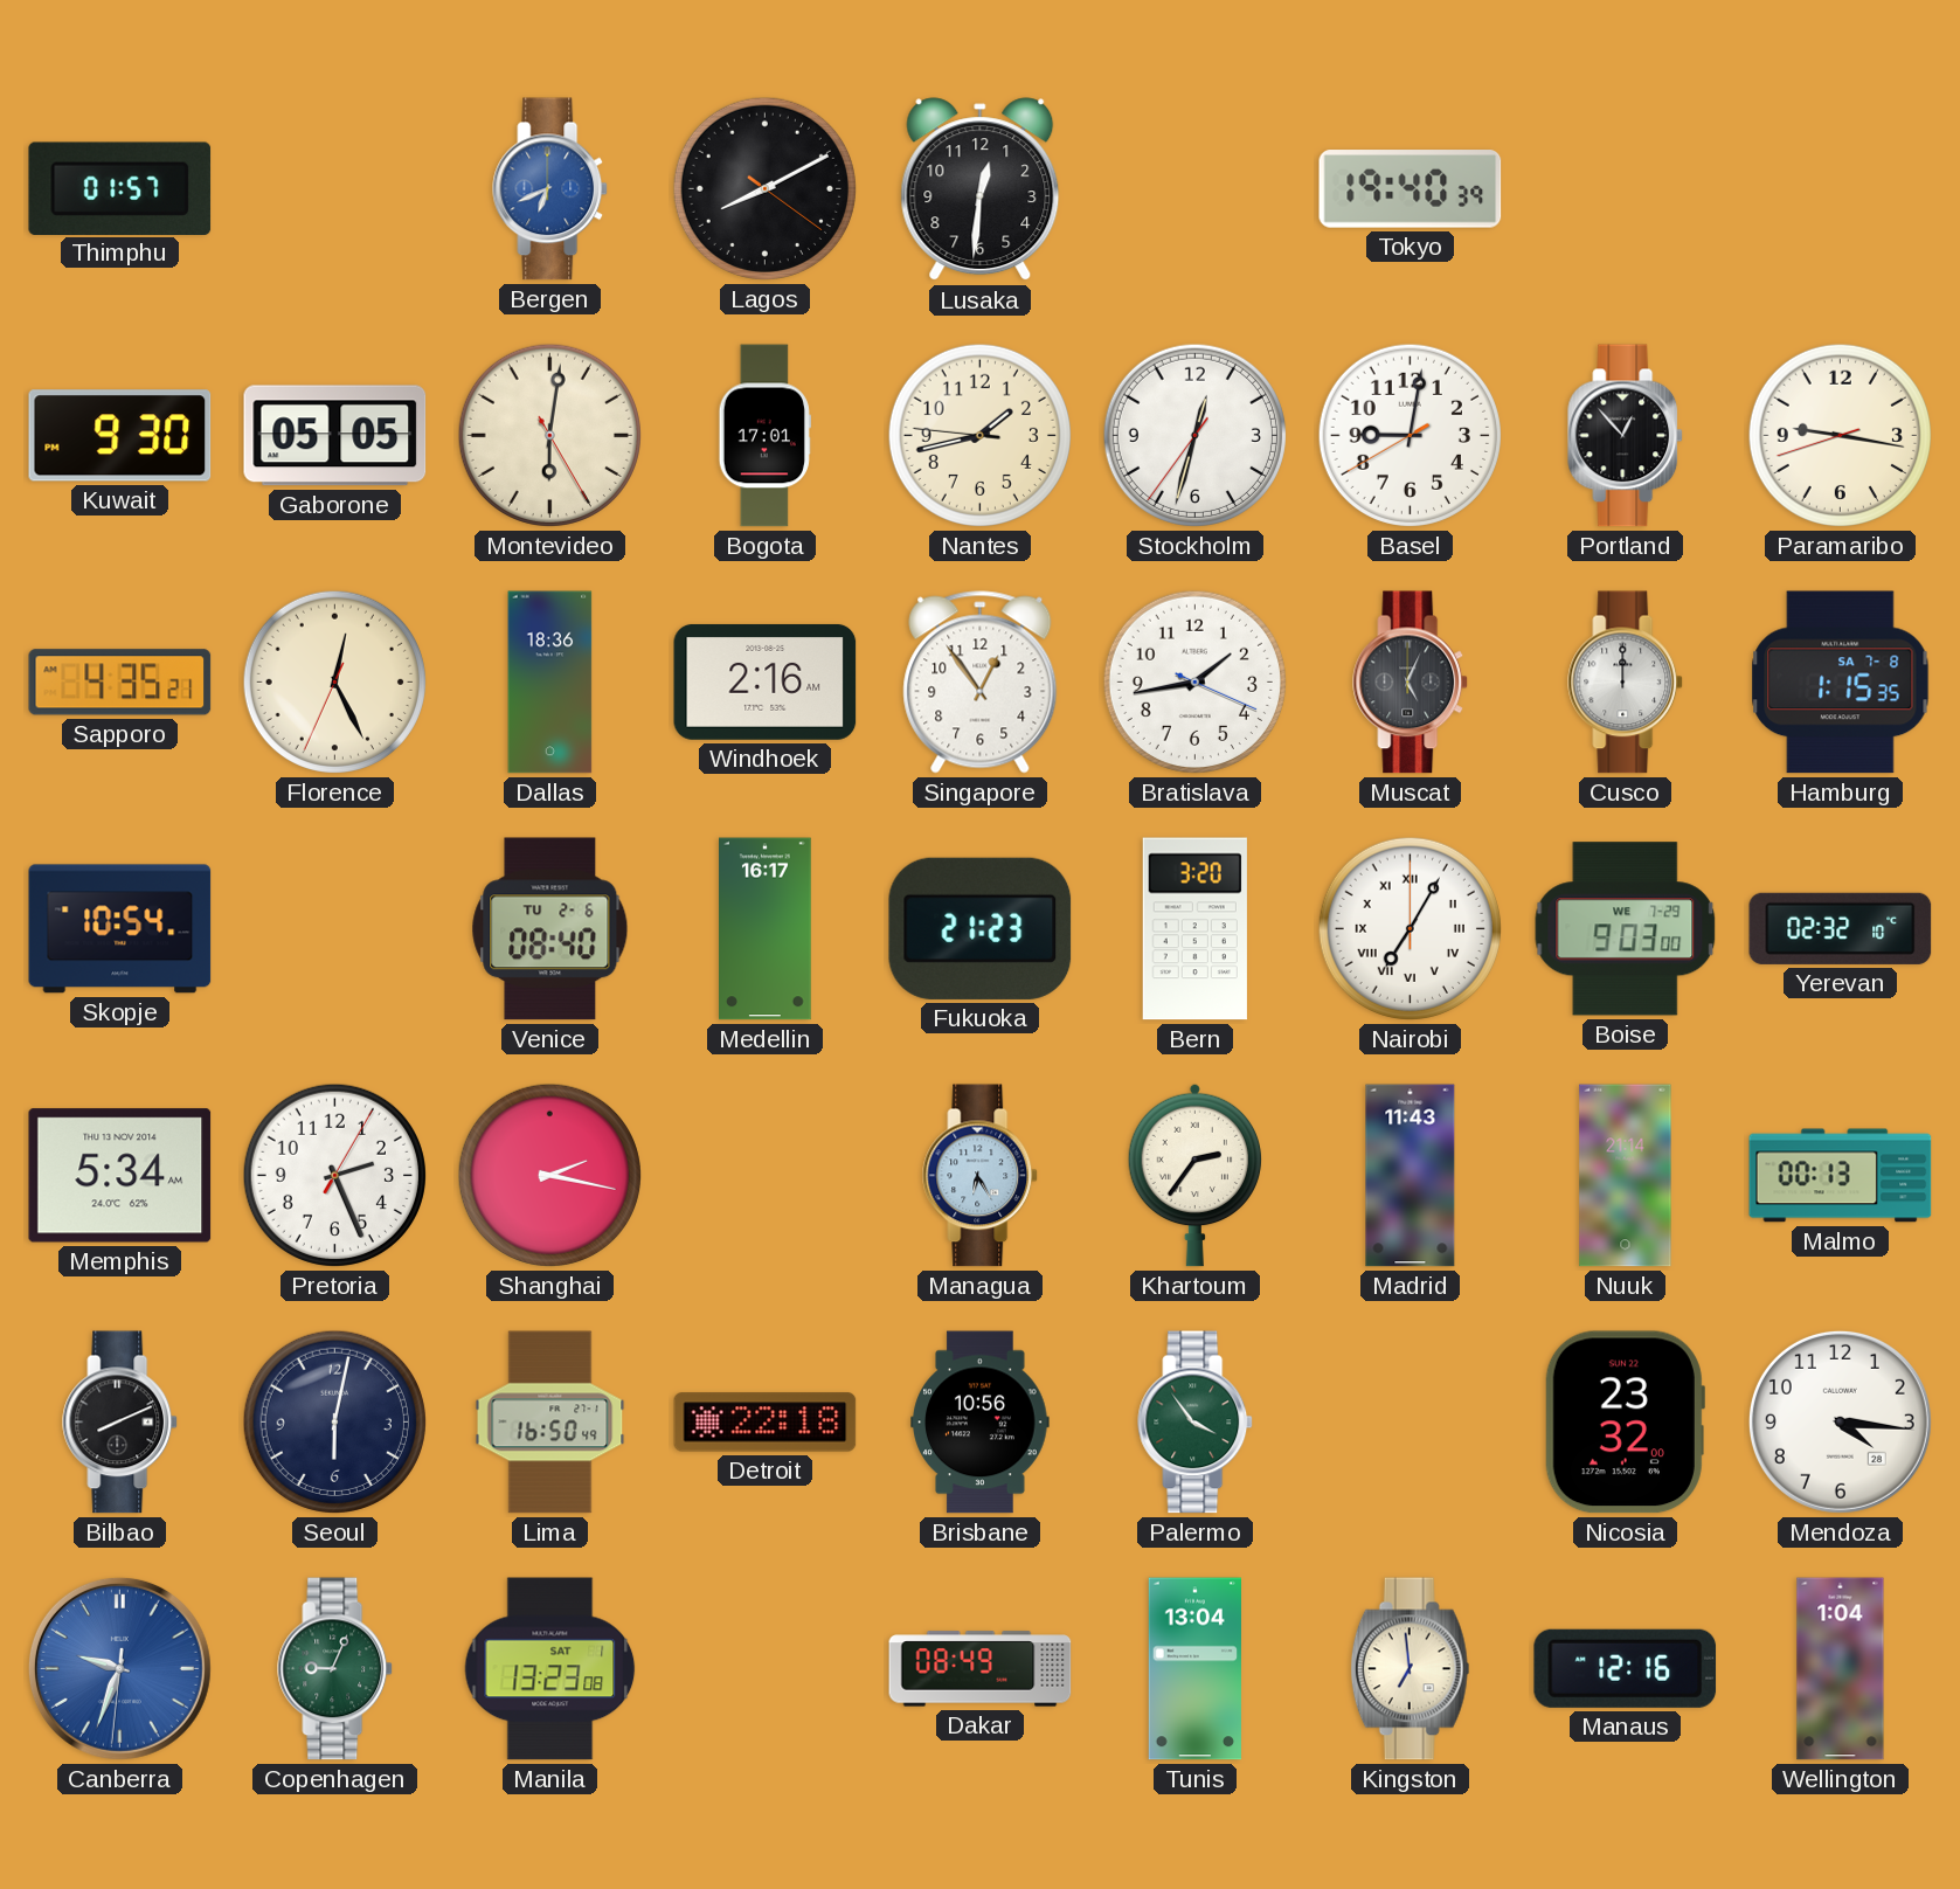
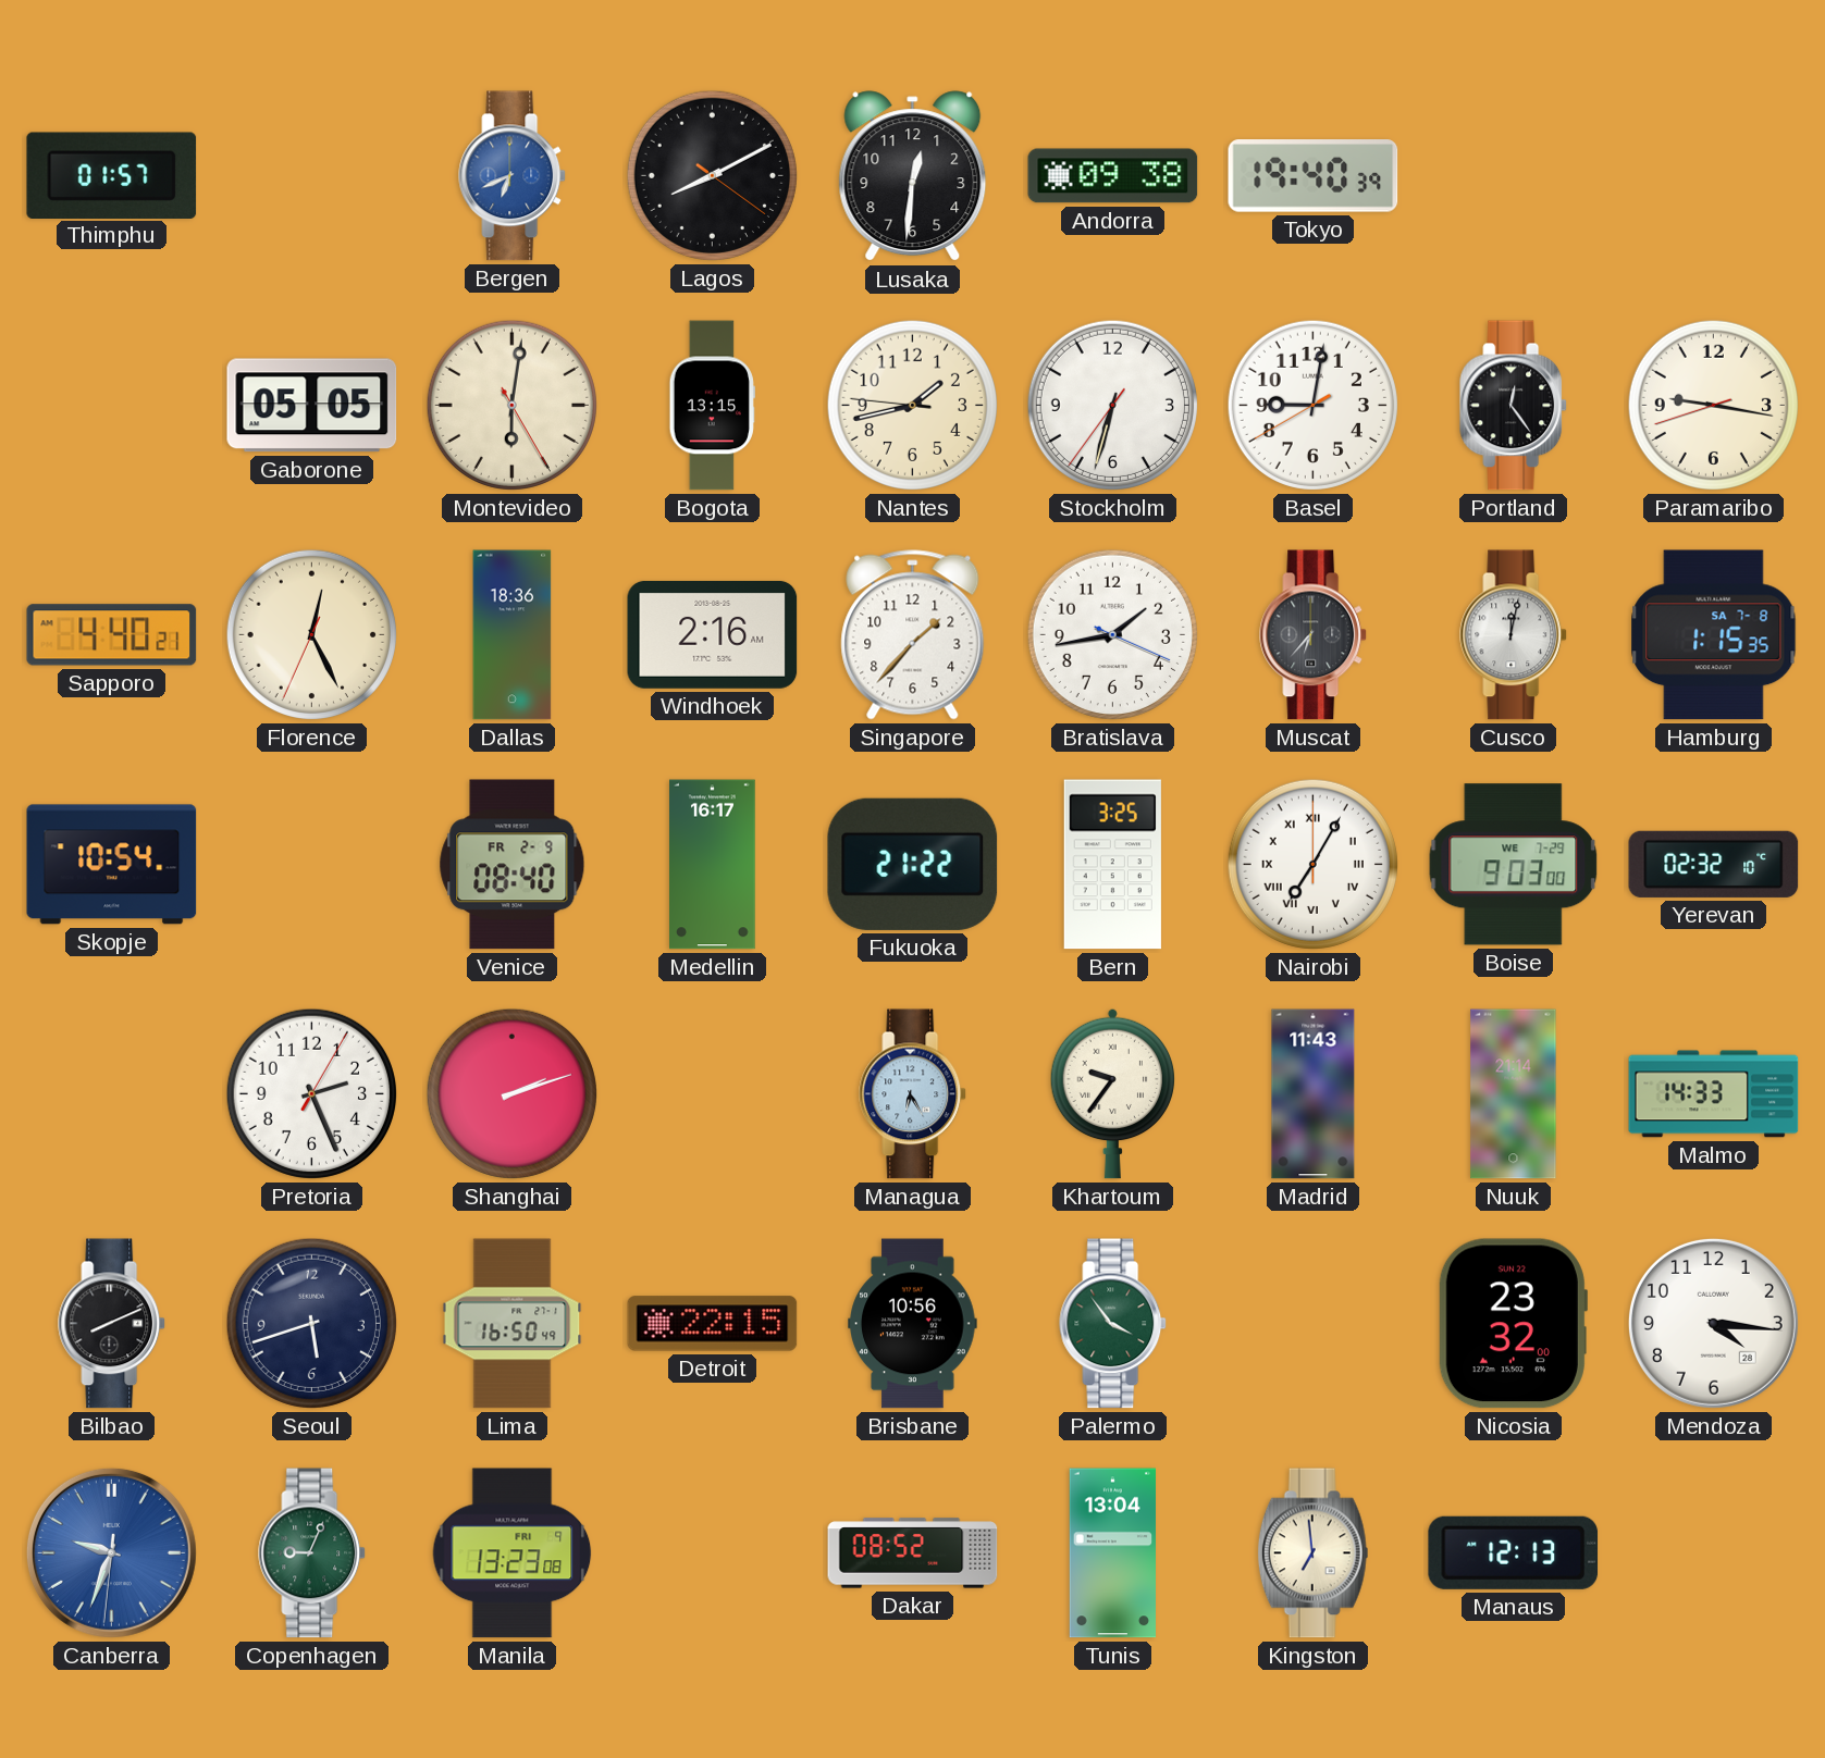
Andorra: none -> 09:38 (1113, 176)
Kuwait: 9:30 -> none (120, 436)
Bogota: 17:01 -> 13:15 (712, 406)
Stockholm: 12:32 -> 6:32 (1112, 405)
Portland: 12:53 -> 12:24 (1514, 406)
Sapporo: 4:35 -> 4:40 (112, 635)
Singapore: 12:54 -> 1:37 (913, 635)
Muscat: 5:04 -> 6:37 (1314, 635)
Cusco: 12:00 -> 12:02 (1514, 635)
Venice date: TU 2-6 -> FR 2-9 (513, 865)
Fukuoka: 21:23 -> 21:22 (913, 864)
Bern: 3:20 -> 3:25 (1112, 865)
Memphis: 5:34 -> none (120, 1176)
Shanghai: 2:17 -> 2:12 (511, 1093)
Khartoum: 2:36 -> 9:36 (1112, 1093)
Malmo: 00:13 -> 14:33 (1714, 1094)
Seoul: 6:02 -> 5:42 (311, 1323)
Detroit: 22:18 -> 22:15 (713, 1324)
Manila date: SAT 1 -> FRI 9 (513, 1553)
Dakar: 08:49 -> 08:52 (913, 1553)
Manaus: 12:16 -> 12:13 (1514, 1552)
Wellington: 1:04 -> none (1841, 1669)
